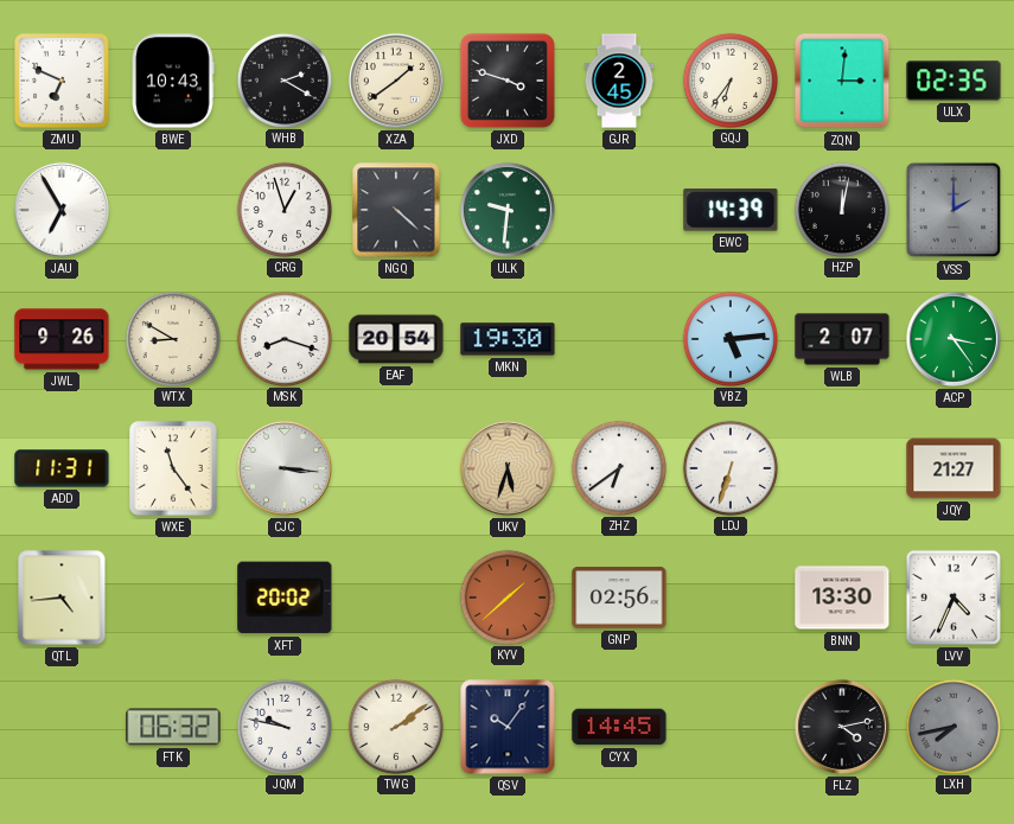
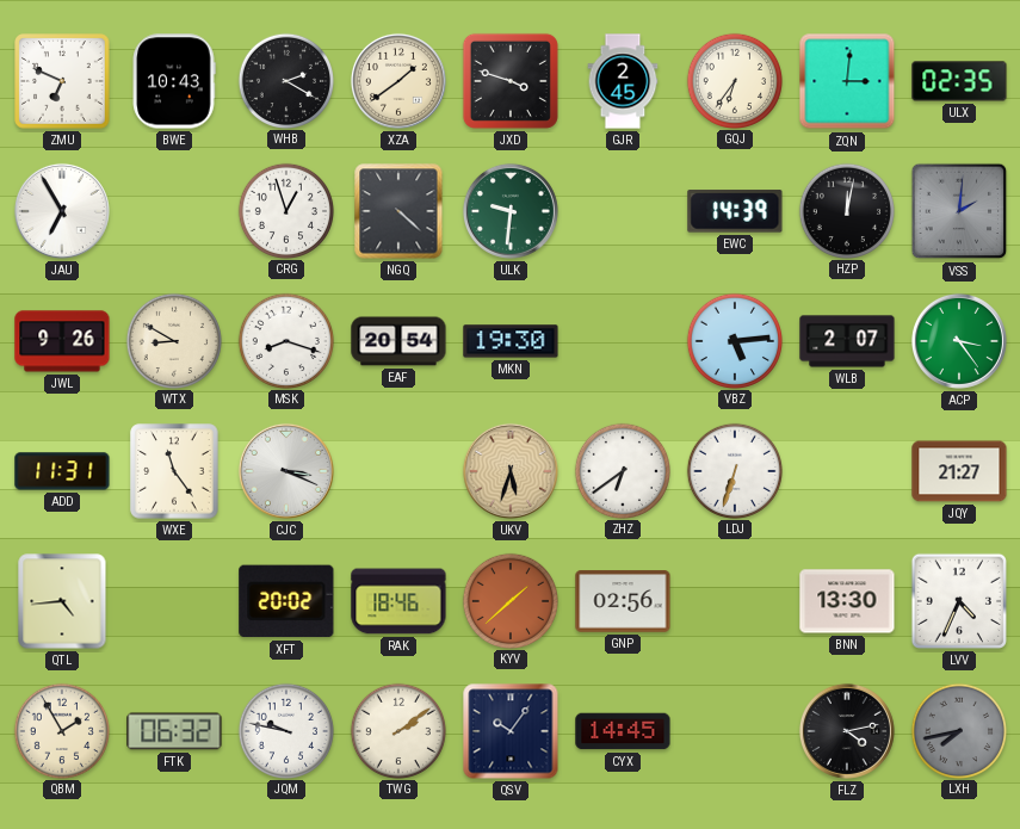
VSS: 2:00 -> 2:01 (959, 211)
CJC: 3:16 -> 3:19 (286, 471)
RAK: none -> 18:46 (398, 601)
QBM: none -> 1:55 (61, 730)
